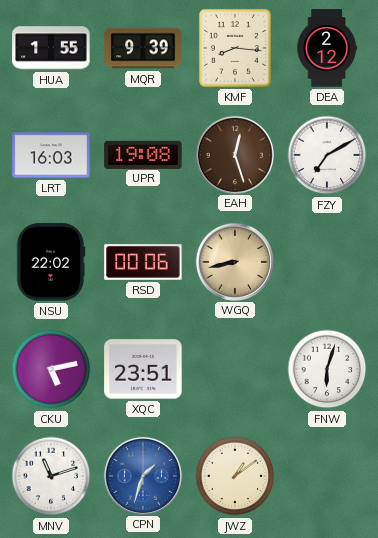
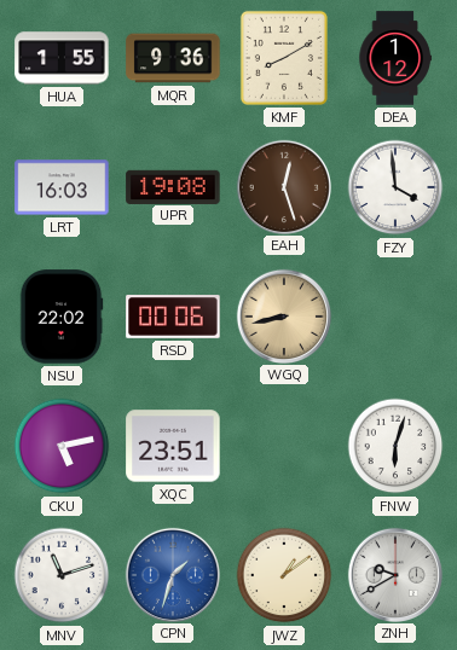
MQR: 9:39 -> 9:36 (173, 58)
KMF: 8:16 -> 8:10 (284, 58)
DEA: 2:12 -> 1:12 (395, 58)
FZY: 7:10 -> 3:59 (395, 187)
ZNH: none -> 9:40 (394, 574)
